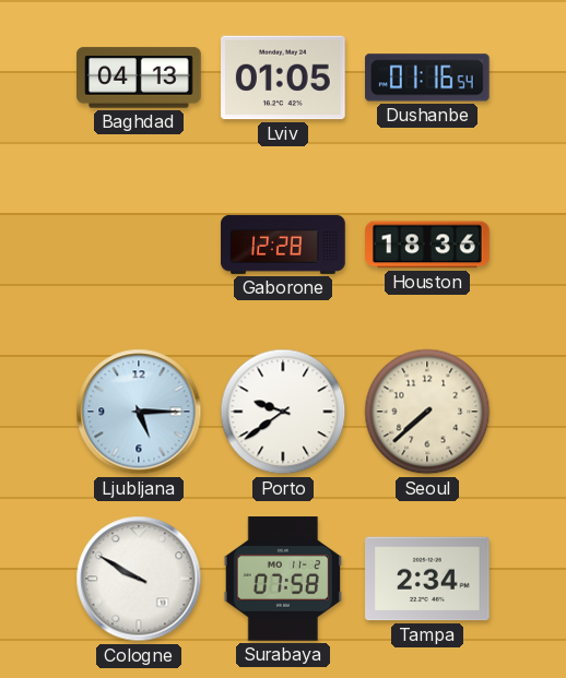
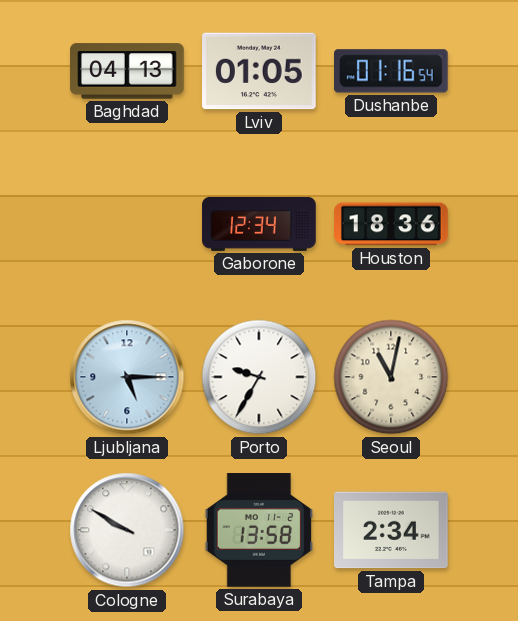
Gaborone: 12:28 -> 12:34 (259, 224)
Porto: 9:39 -> 9:35 (259, 377)
Seoul: 7:38 -> 11:02 (391, 377)
Surabaya: 07:58 -> 13:58 (258, 530)
